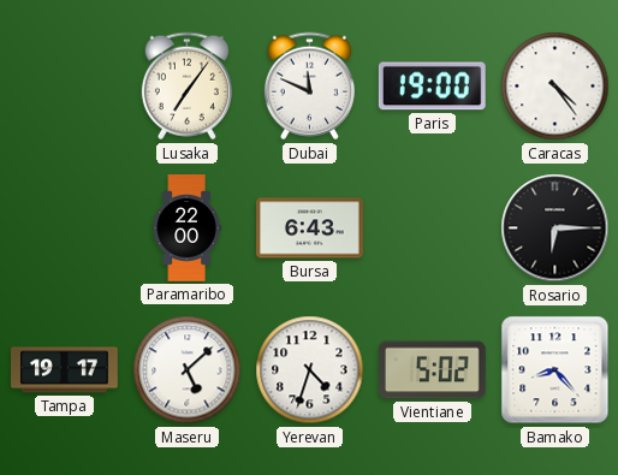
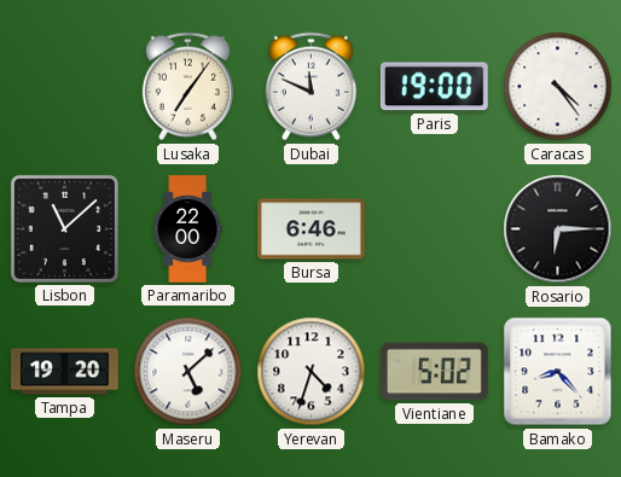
Lisbon: none -> 11:08 (64, 228)
Bursa: 6:43 -> 6:46 (312, 229)
Tampa: 19:17 -> 19:20 (65, 372)
